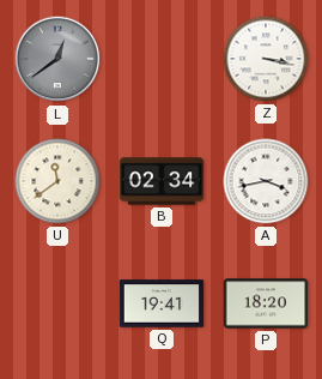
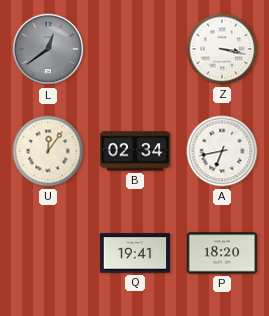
U: 11:39 -> 12:06 (48, 151)
A: 3:43 -> 6:43 (222, 151)
